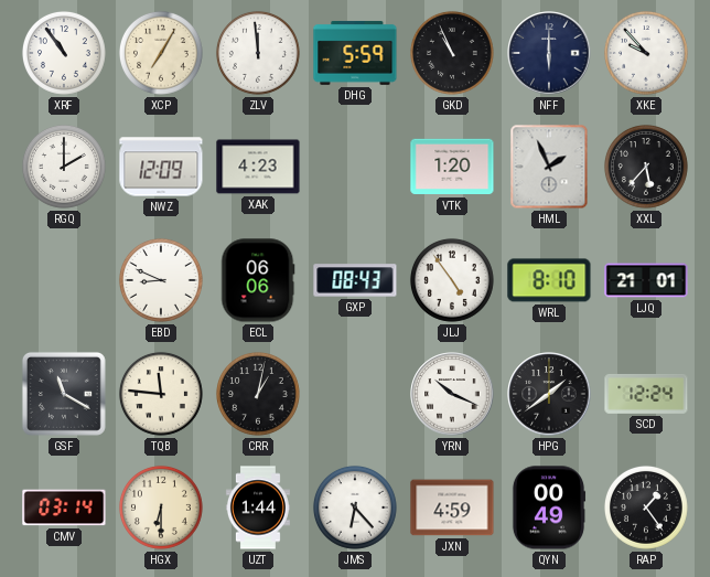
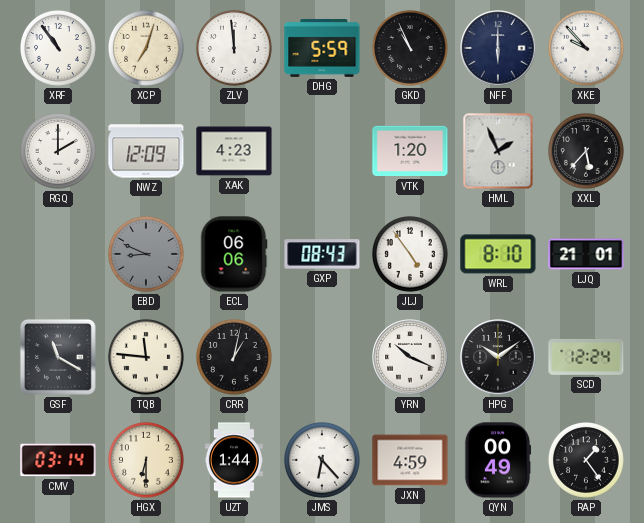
XCP: 7:05 -> 7:03 (146, 48)
EBD dial: white -> grey (146, 254)
HPG: 1:39 -> 10:09 (498, 357)
